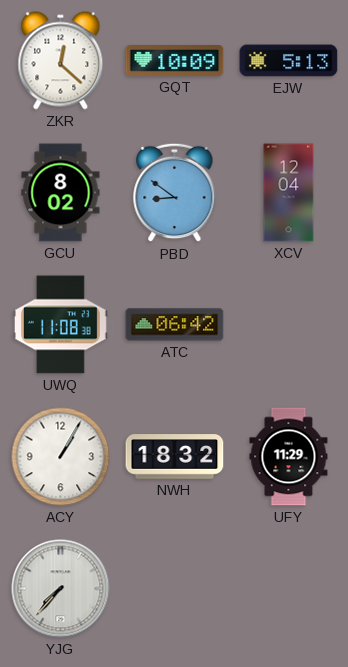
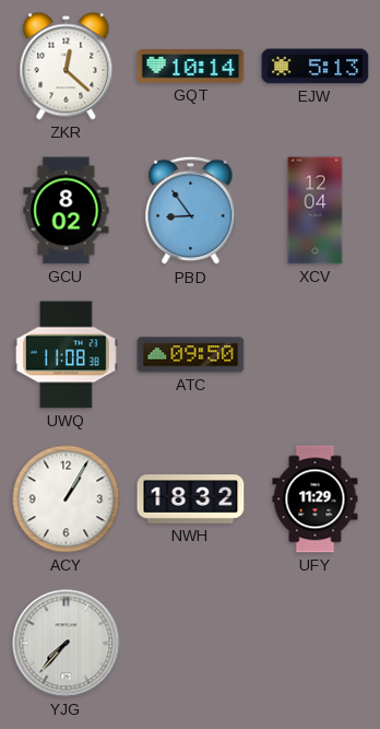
GQT: 10:09 -> 10:14 (191, 67)
PBD: 8:51 -> 8:54 (191, 211)
ATC: 06:42 -> 09:50 (191, 355)
